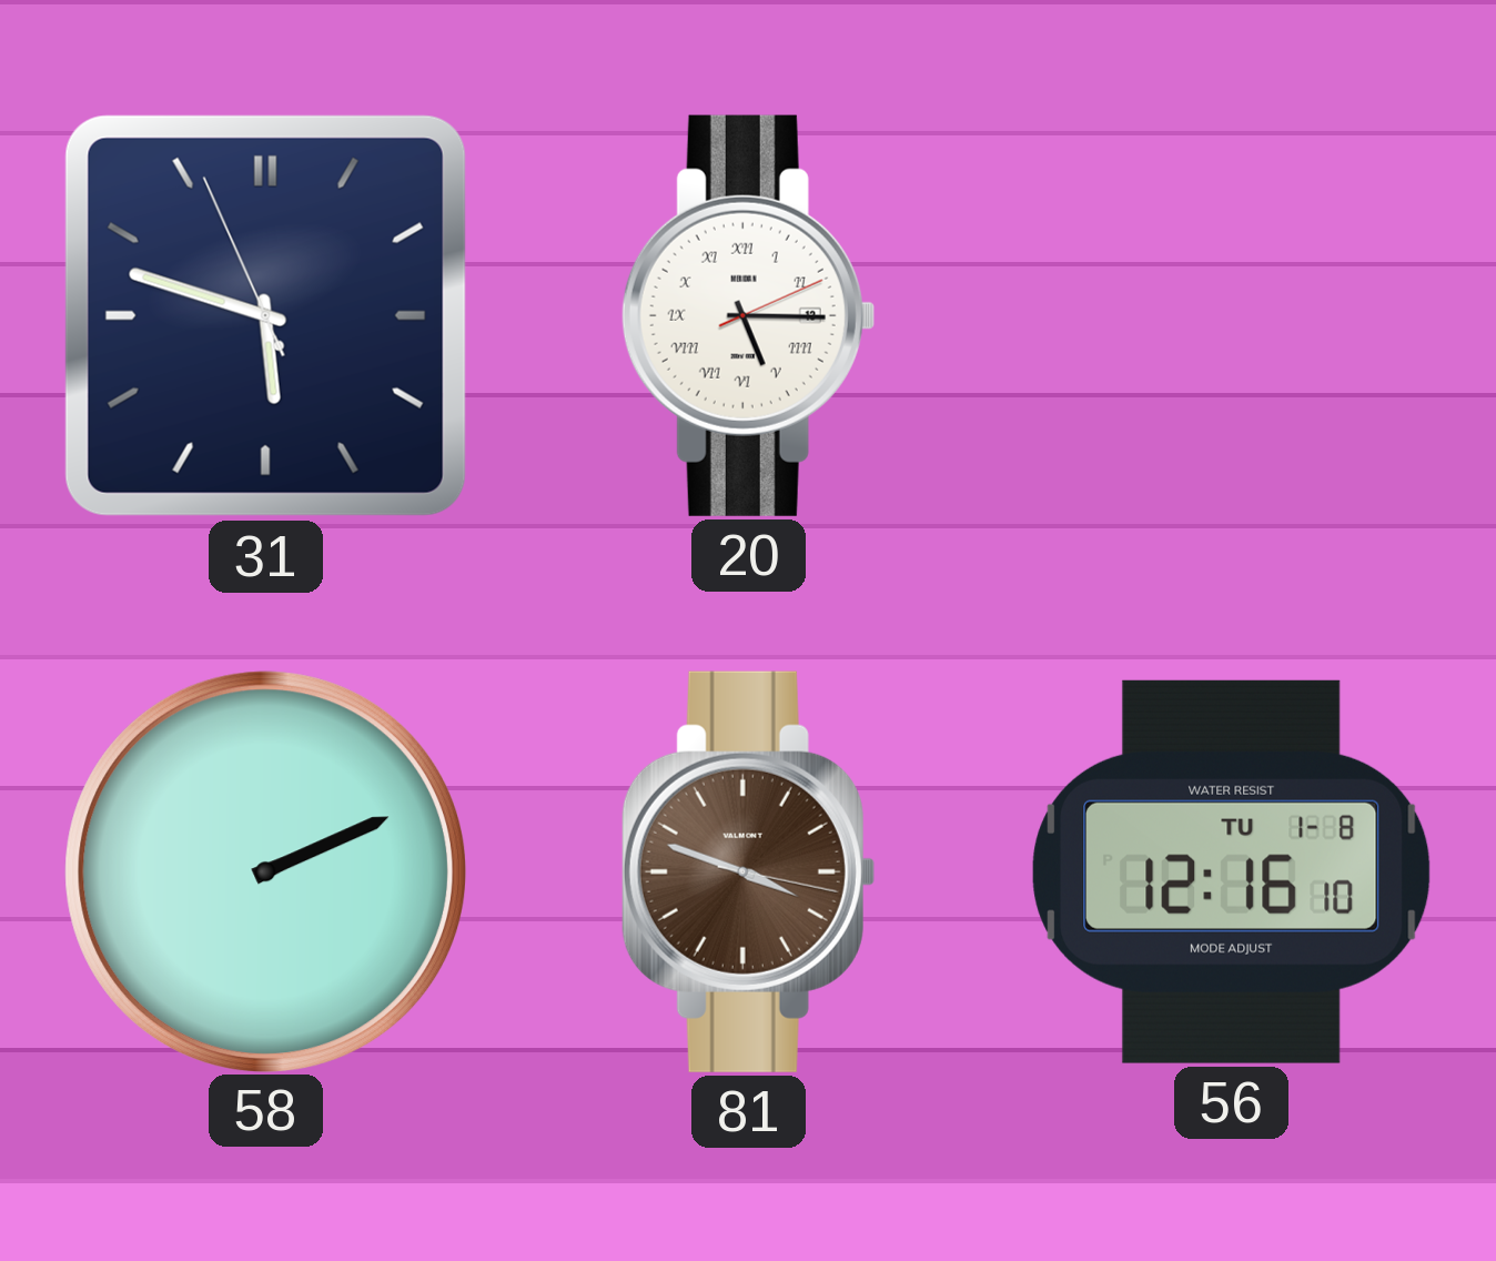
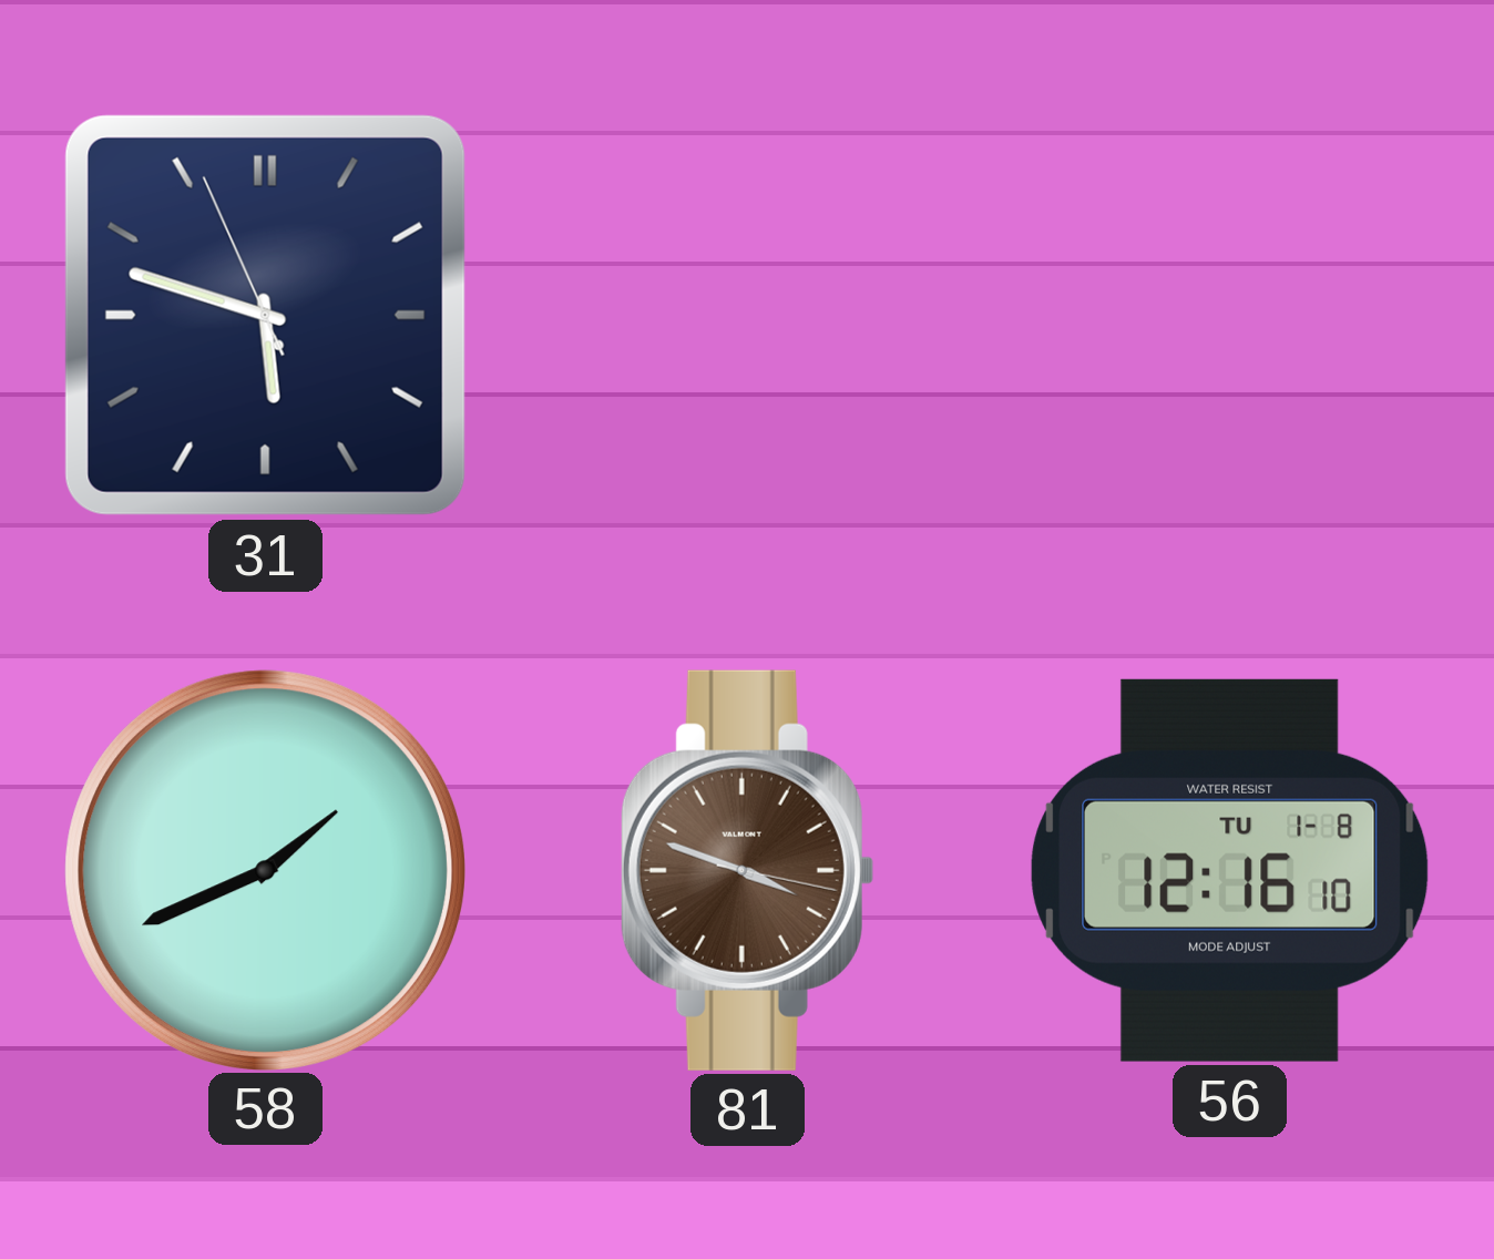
20: 5:15 -> none (748, 315)
58: 2:11 -> 1:41 (265, 870)
